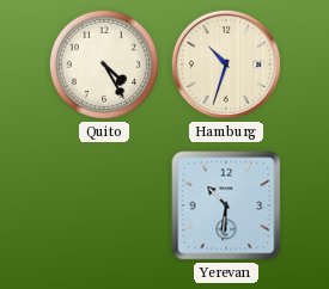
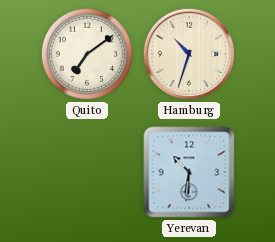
Quito: 4:25 -> 7:09 (87, 54)
